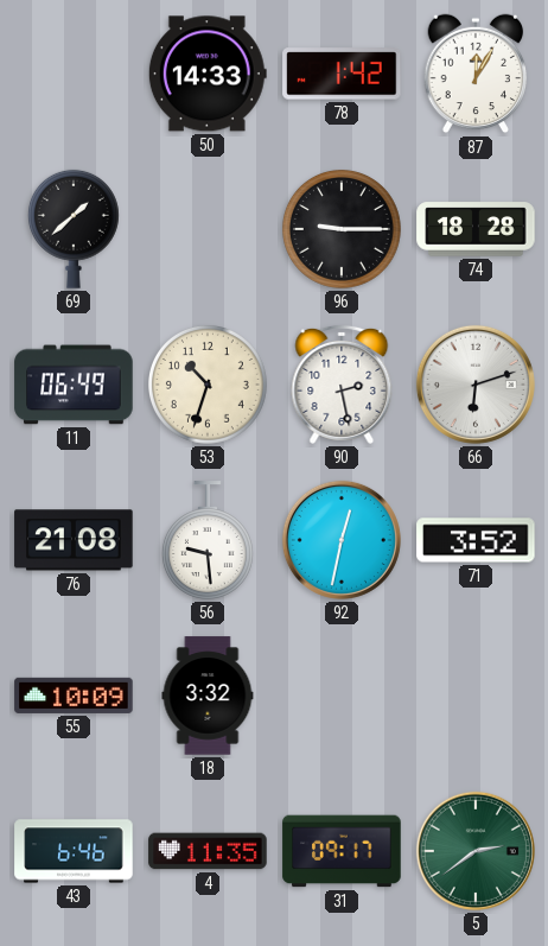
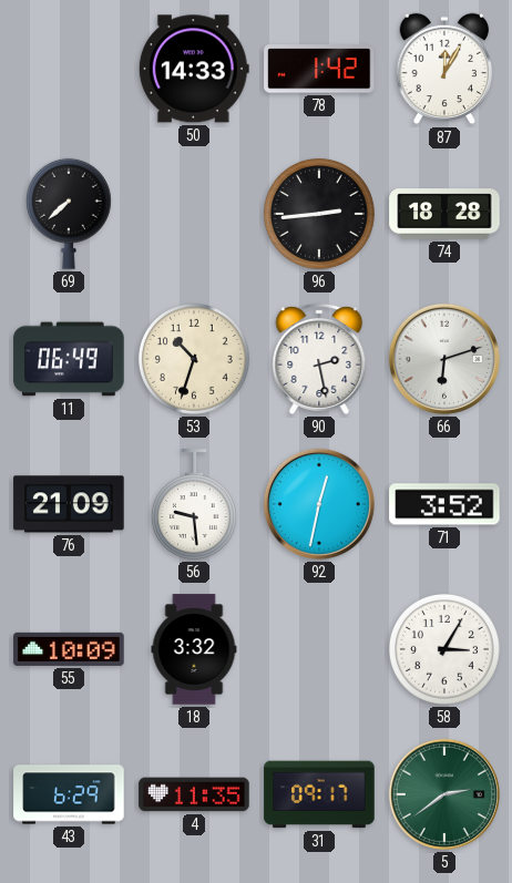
69: 1:38 -> 7:38 (69, 214)
96: 9:15 -> 2:44 (319, 214)
76: 21:08 -> 21:09 (69, 504)
58: none -> 3:05 (444, 649)
43: 6:46 -> 6:29 (69, 794)
